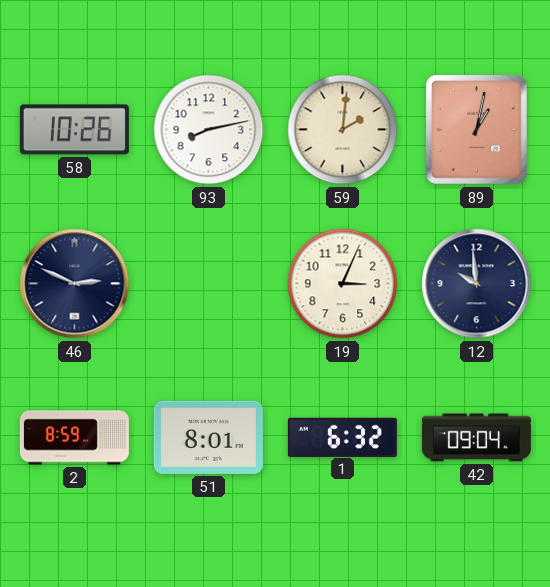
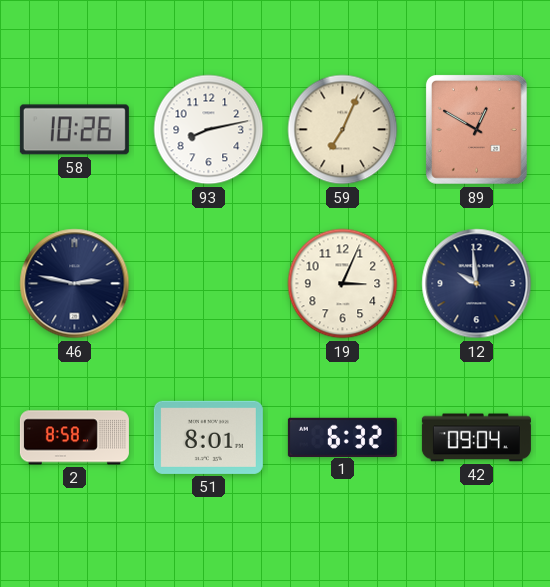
59: 2:01 -> 7:04 (343, 130)
89: 1:02 -> 12:50 (476, 129)
46: 2:49 -> 2:47 (75, 284)
2: 8:59 -> 8:58 (74, 438)
